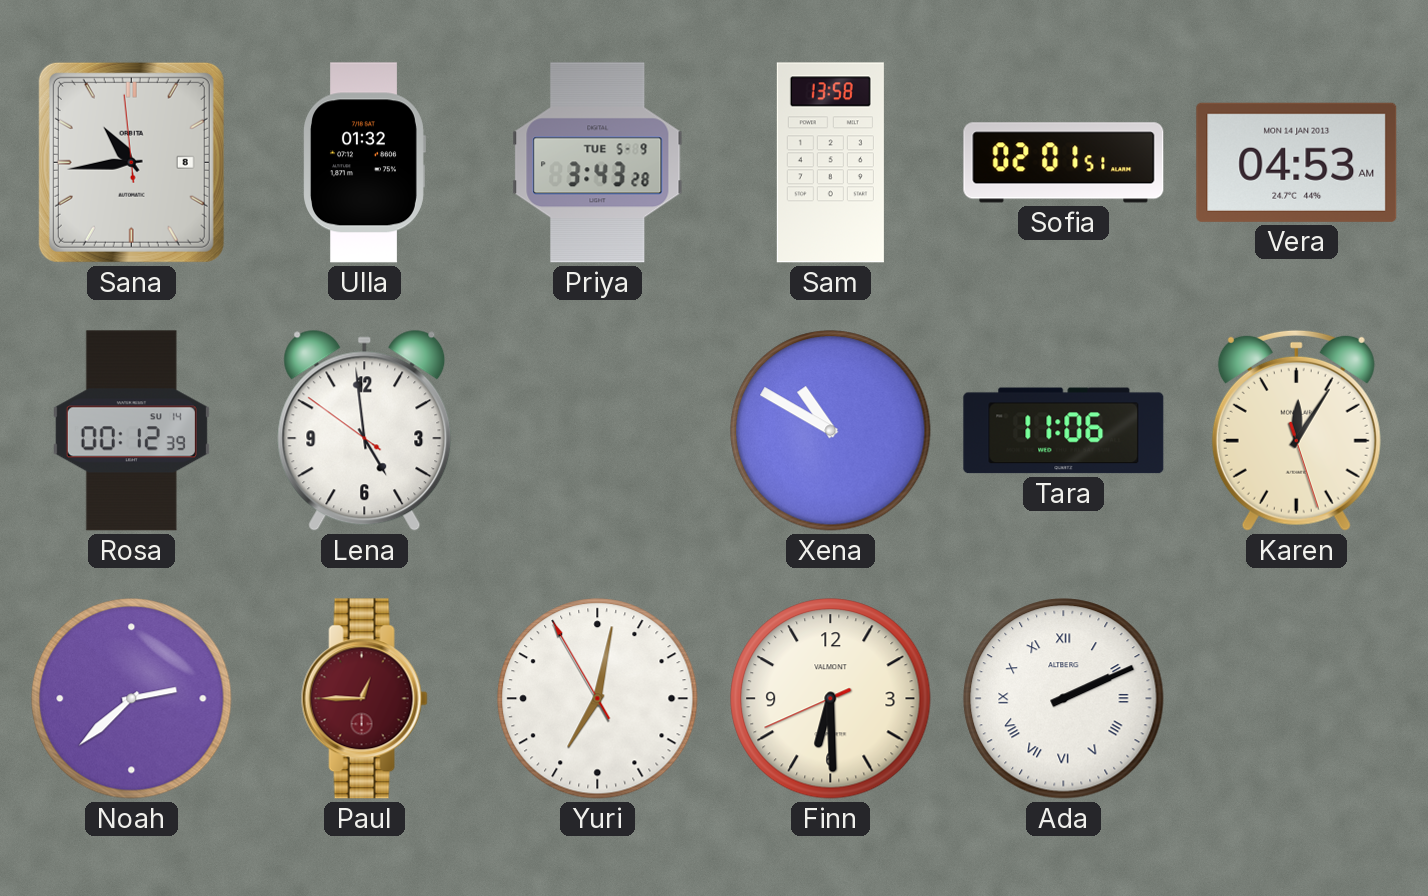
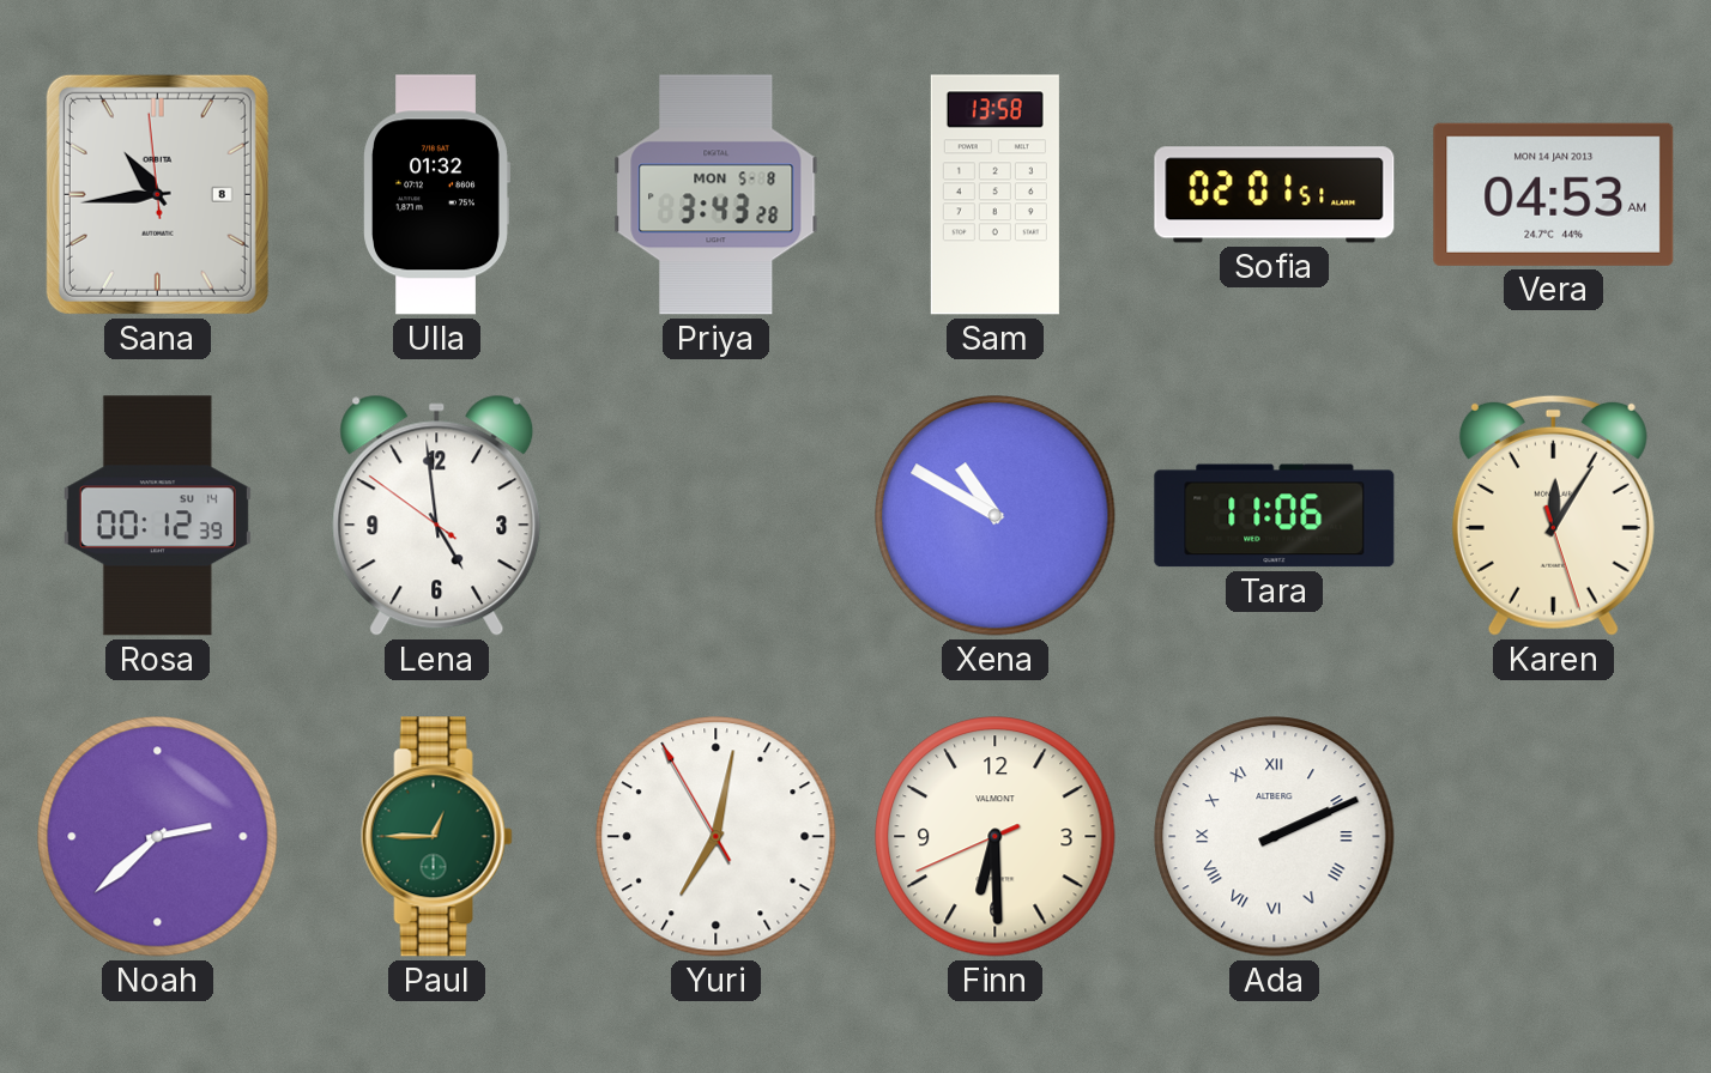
Priya date: TUE 5-9 -> MON 5-8 (717, 195)
Paul dial: burgundy -> green (436, 837)
